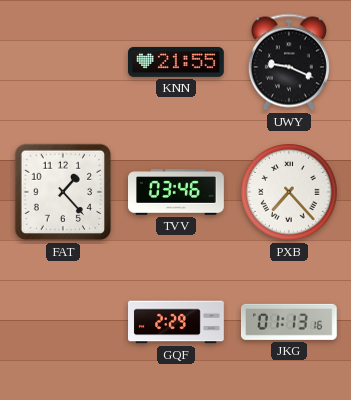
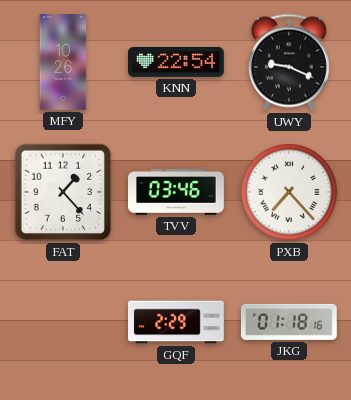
MFY: none -> 10:26 (63, 63)
KNN: 21:55 -> 22:54 (177, 62)
JKG: 01:13 -> 01:18 (289, 322)
